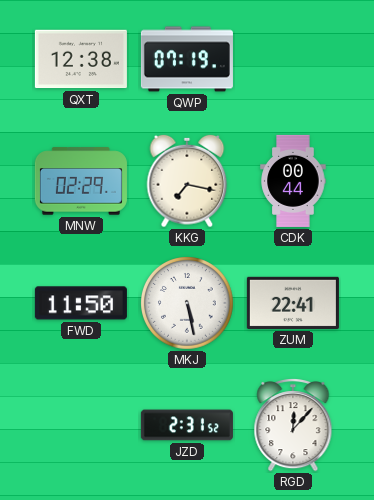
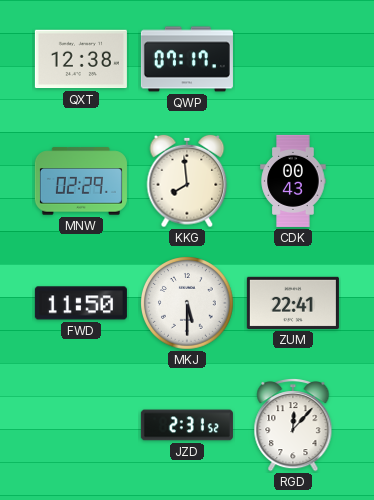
QWP: 07:19 -> 07:17 (187, 59)
KKG: 7:17 -> 7:59 (187, 181)
CDK: 00:44 -> 00:43 (293, 181)
MKJ: 5:28 -> 5:30 (188, 304)
